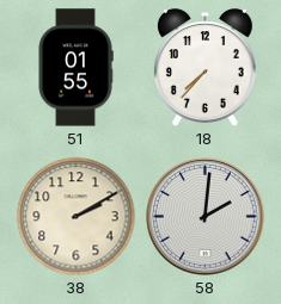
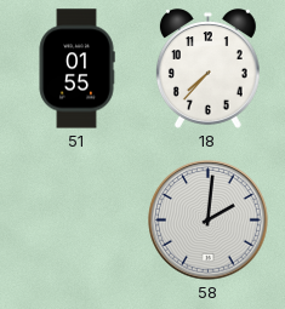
38: 2:10 -> none (77, 217)
